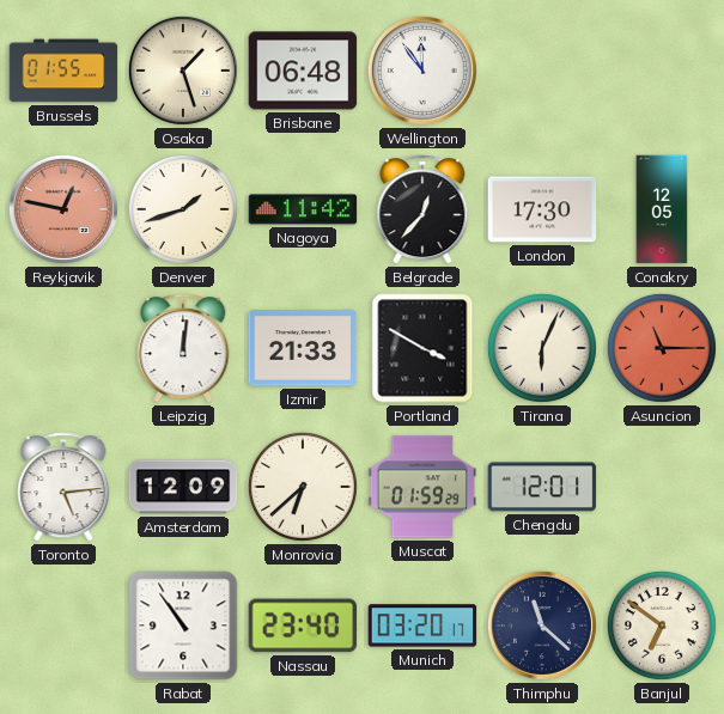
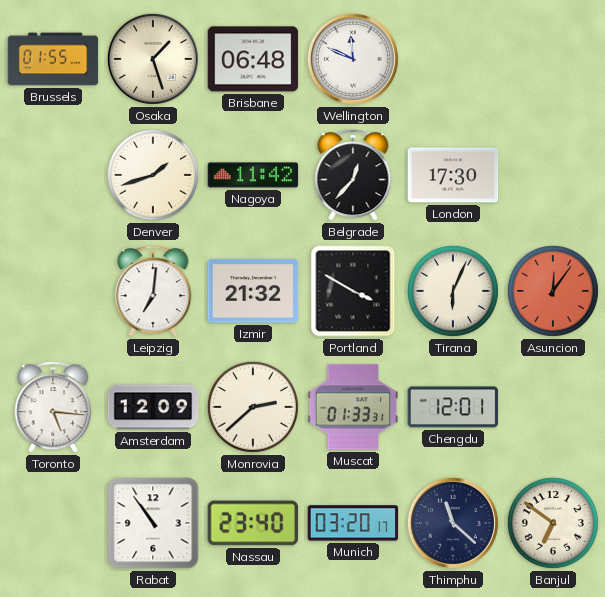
Wellington: 11:54 -> 11:49 (353, 59)
Reykjavik: 12:47 -> none (63, 209)
Conakry: 12:05 -> none (662, 209)
Leipzig: 12:01 -> 7:01 (153, 291)
Izmir: 21:33 -> 21:32 (253, 291)
Asuncion: 11:15 -> 12:06 (553, 291)
Toronto: 5:14 -> 5:16 (53, 407)
Monrovia: 6:38 -> 2:38 (253, 407)
Muscat: 01:59 -> 01:33 (353, 407)
